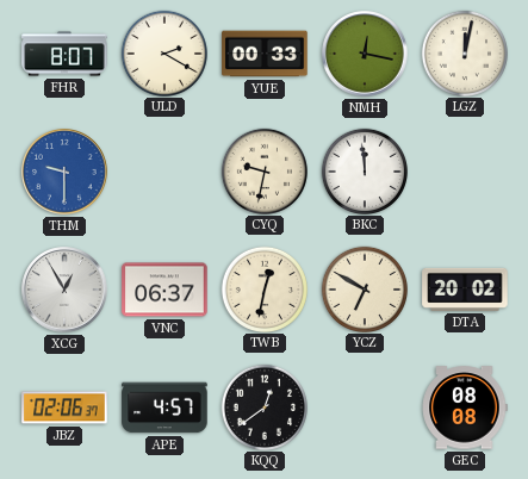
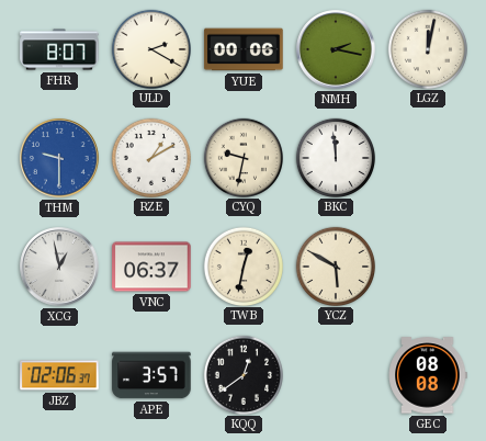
YUE: 00:33 -> 00:06 (244, 49)
NMH: 12:17 -> 2:17 (336, 49)
RZE: none -> 1:10 (150, 157)
XCG: 12:55 -> 12:58 (59, 267)
YCZ: 6:50 -> 5:50 (335, 265)
DTA: 20:02 -> none (465, 290)
APE: 4:57 -> 3:57 (151, 375)
